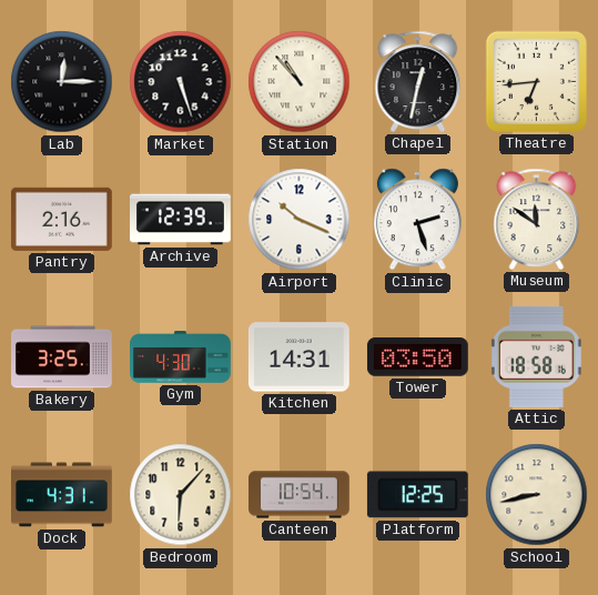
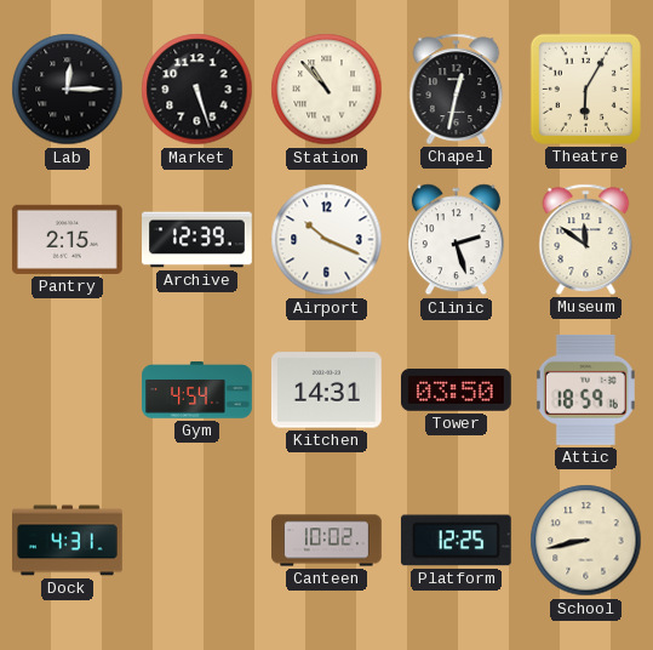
Theatre: 6:44 -> 6:05 (585, 89)
Pantry: 2:16 -> 2:15 (67, 239)
Bakery: 3:25 -> none (62, 357)
Gym: 4:30 -> 4:54 (197, 390)
Attic: 18:58 -> 18:59 (585, 389)
Bedroom: 6:07 -> none (181, 495)
Canteen: 10:54 -> 10:02 (327, 541)
